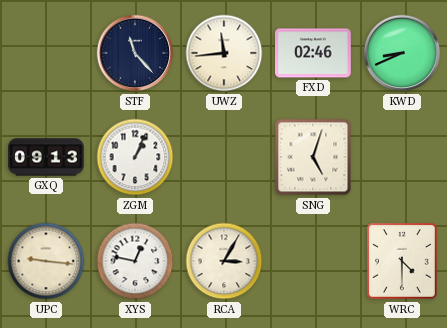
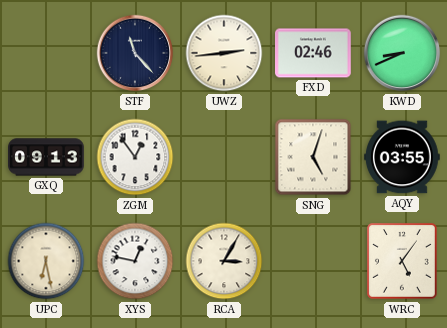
UWZ: 11:44 -> 2:44 (224, 53)
ZGM: 1:04 -> 12:54 (135, 157)
AQY: none -> 03:55 (403, 157)
UPC: 9:16 -> 6:28 (46, 261)
WRC: 4:30 -> 5:06 (403, 262)
